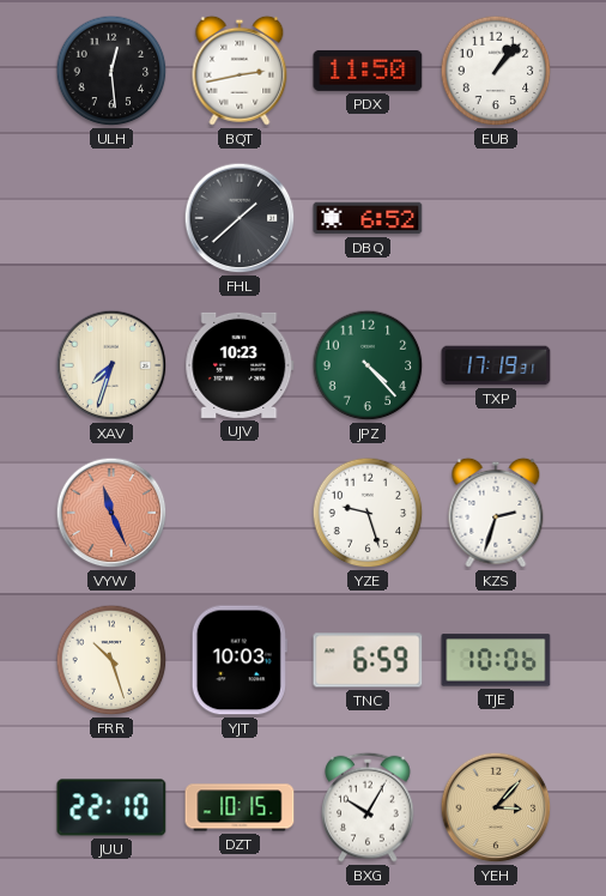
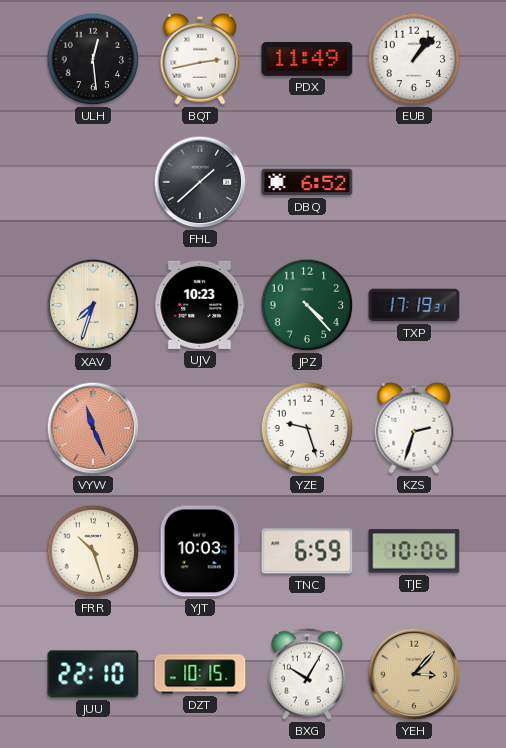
PDX: 11:50 -> 11:49 (307, 59)
